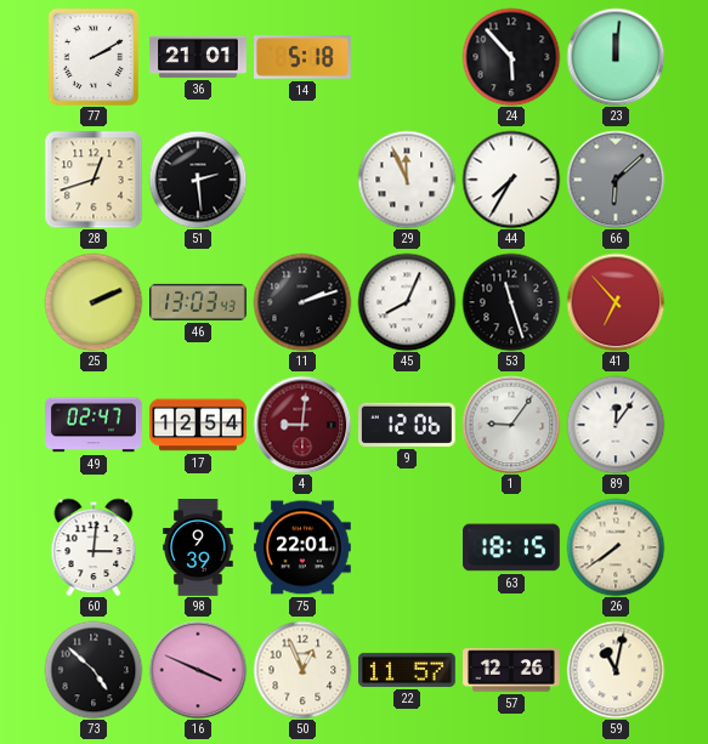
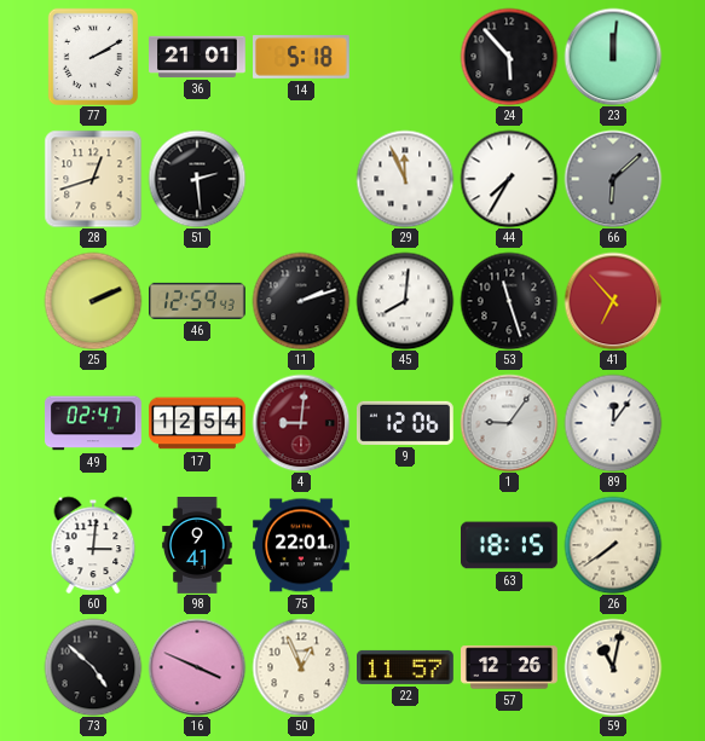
46: 13:03 -> 12:59 (198, 301)
45: 8:04 -> 8:01 (405, 301)
98: 9:39 -> 9:41 (197, 546)
